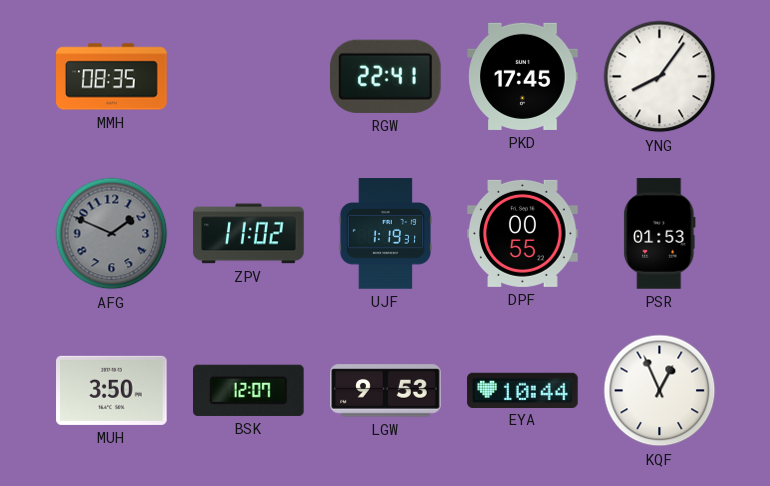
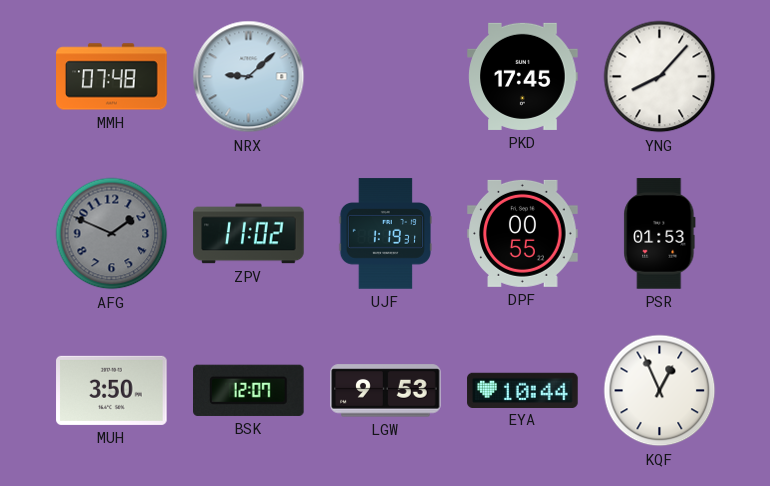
MMH: 08:35 -> 07:48 (112, 77)
NRX: none -> 9:08 (249, 77)
RGW: 22:41 -> none (385, 76)
YNG: 8:06 -> 8:07 (660, 77)
